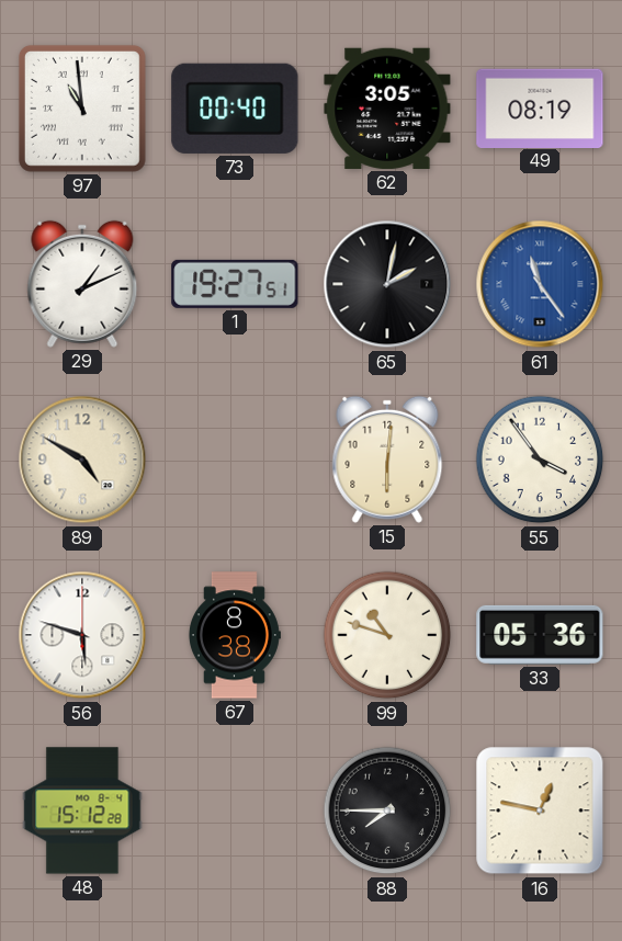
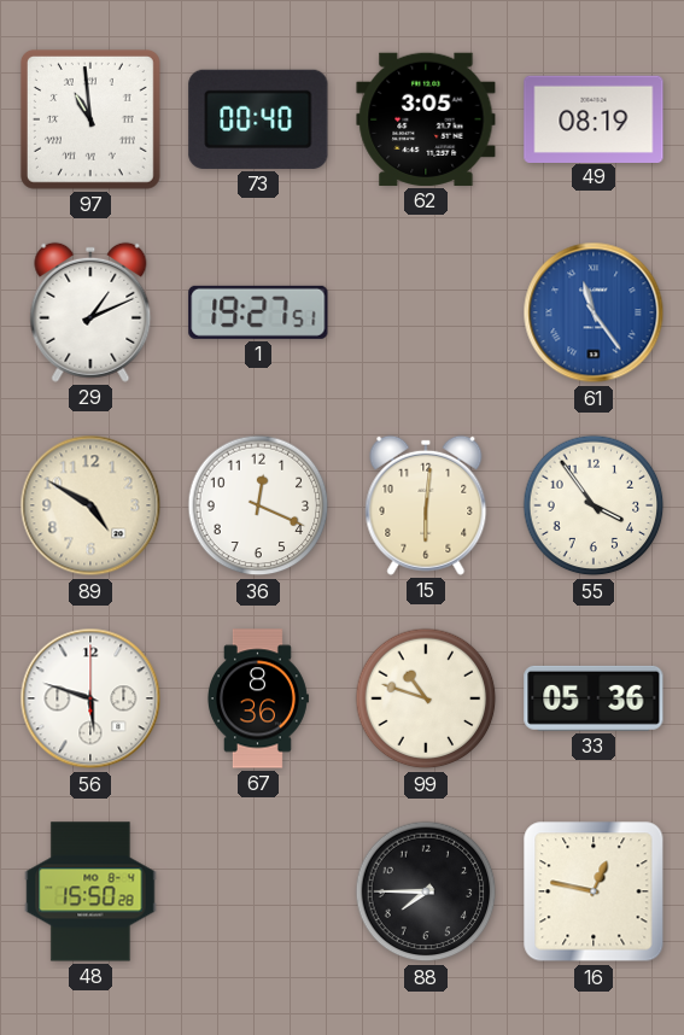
65: 2:02 -> none (387, 284)
36: none -> 12:19 (258, 505)
67: 8:38 -> 8:36 (257, 698)
48: 15:12 -> 15:50 (90, 891)
